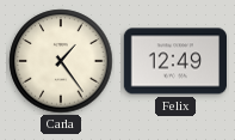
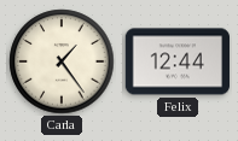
Felix: 12:49 -> 12:44 (176, 61)
